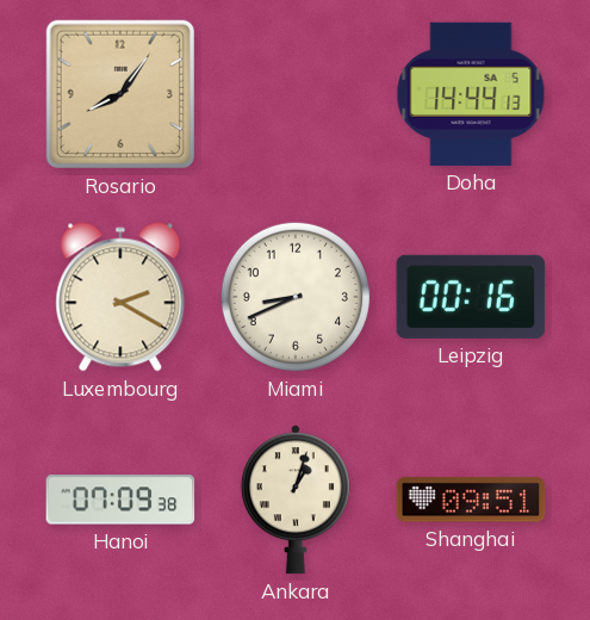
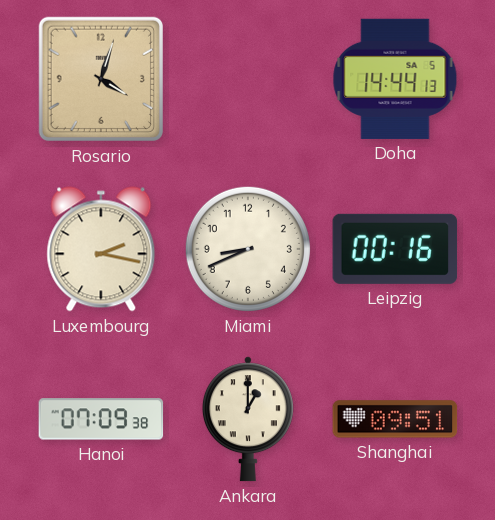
Rosario: 8:06 -> 4:03 (101, 79)
Luxembourg: 2:20 -> 2:17 (101, 249)
Ankara: 1:03 -> 1:00 (248, 419)
